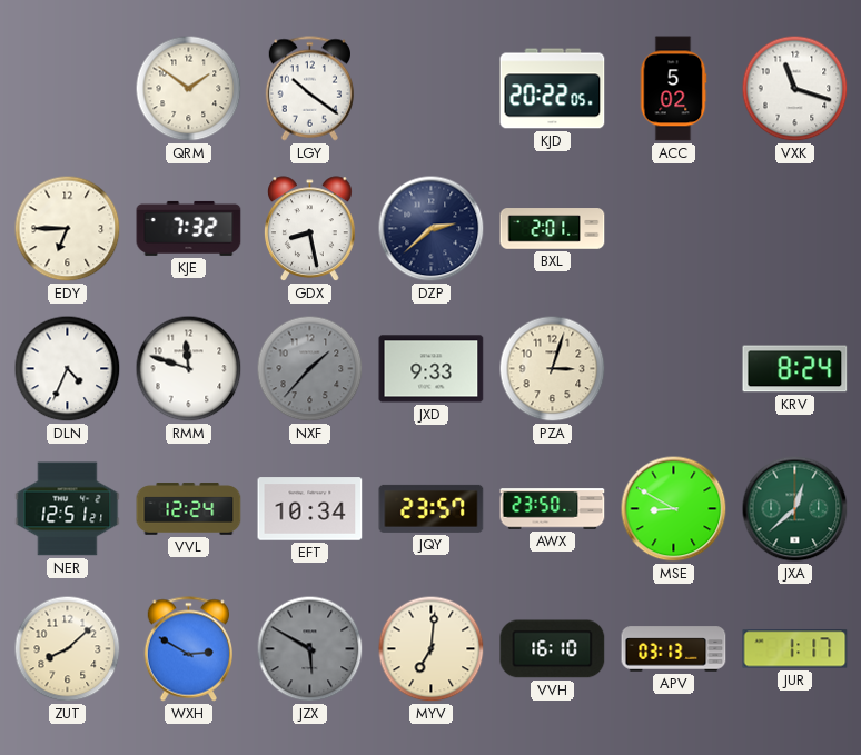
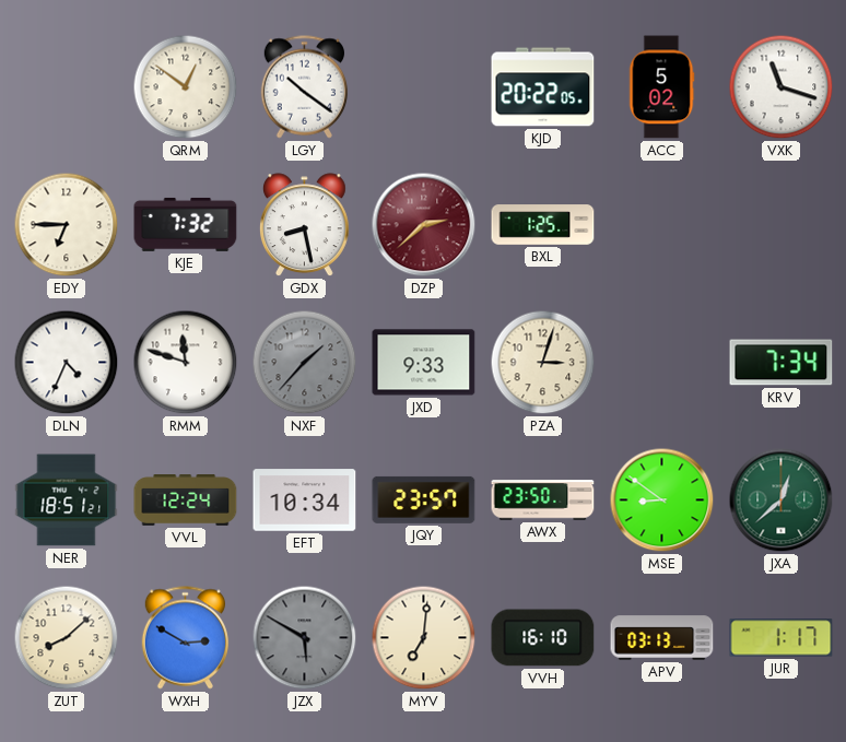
QRM: 1:51 -> 12:51 (186, 87)
DZP dial: navy -> burgundy (424, 225)
BXL: 2:01 -> 1:25 (543, 225)
KRV: 8:24 -> 7:34 (782, 363)
NER: 12:51 -> 18:51 (67, 500)
MSE: 8:50 -> 8:51 (662, 500)
